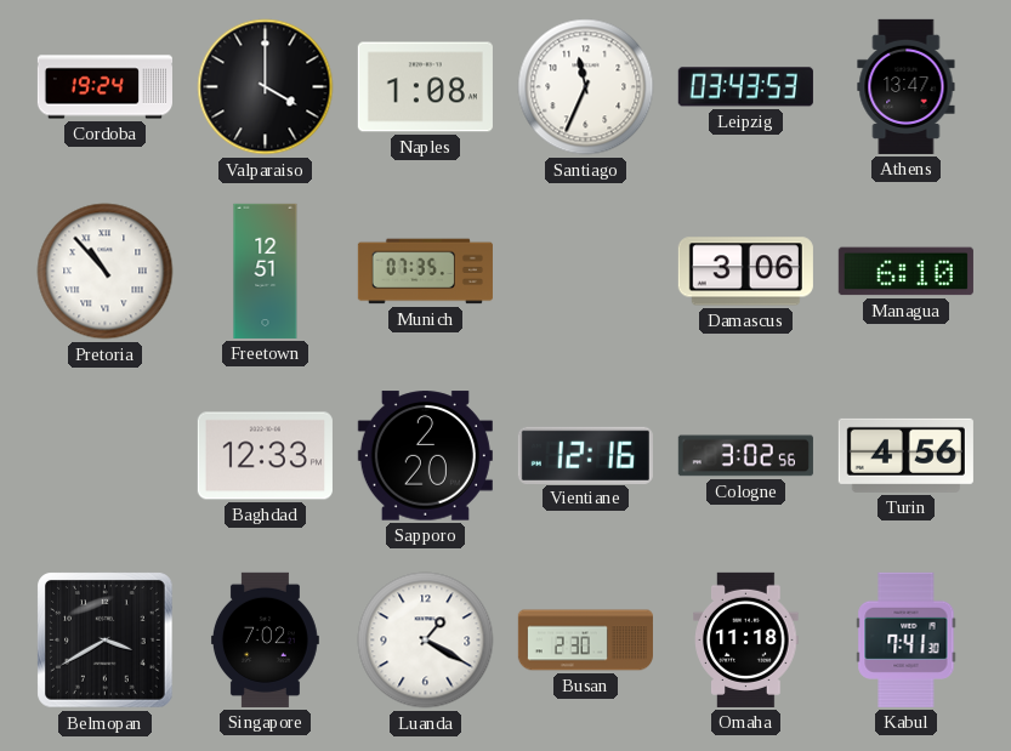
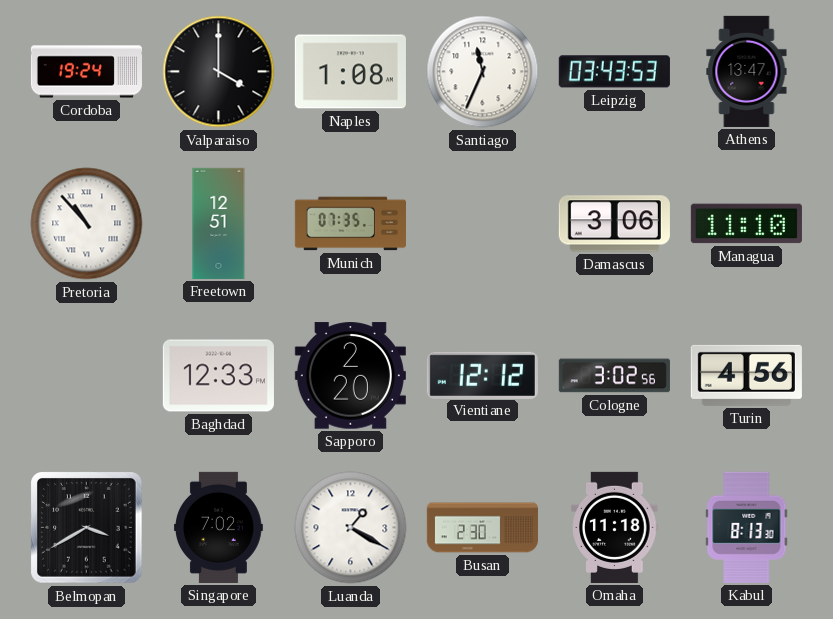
Managua: 6:10 -> 11:10 (746, 224)
Vientiane: 12:16 -> 12:12 (482, 375)
Kabul: 7:41 -> 8:13 (747, 527)
